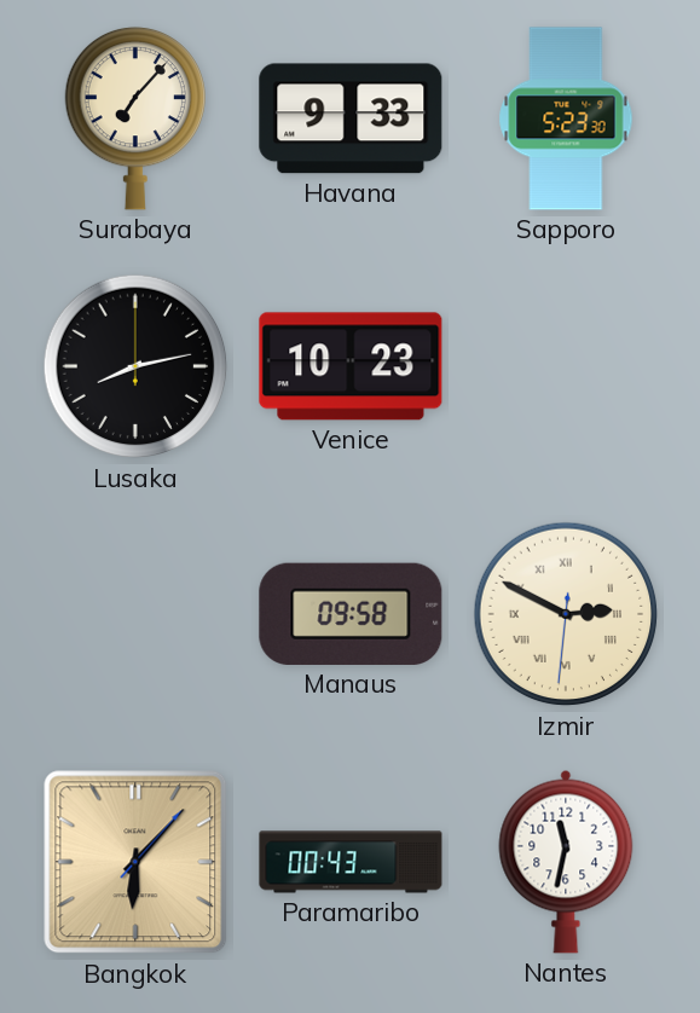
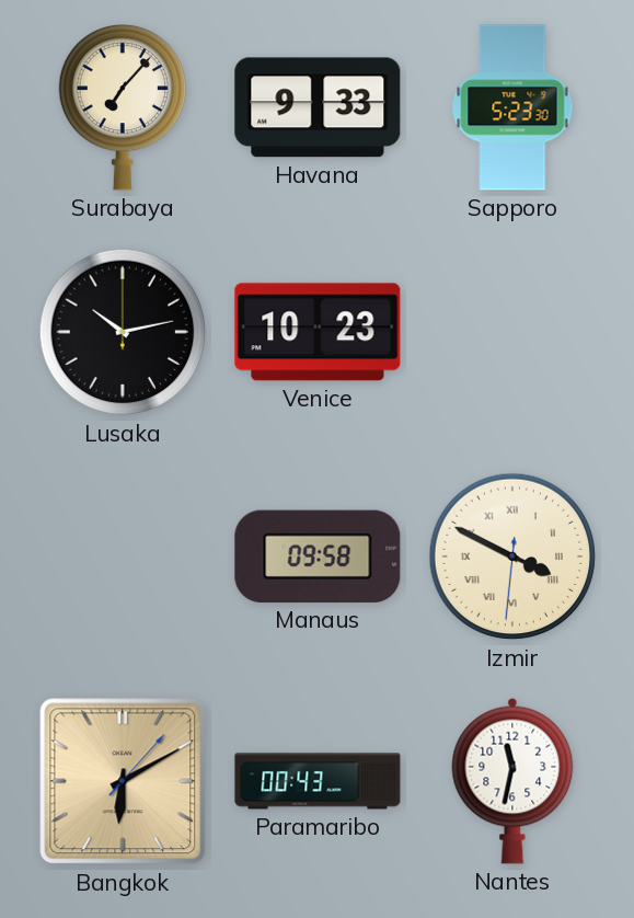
Lusaka: 8:13 -> 10:13 (123, 332)
Izmir: 2:49 -> 3:49 (512, 556)
Bangkok: 6:07 -> 6:10 (123, 781)
